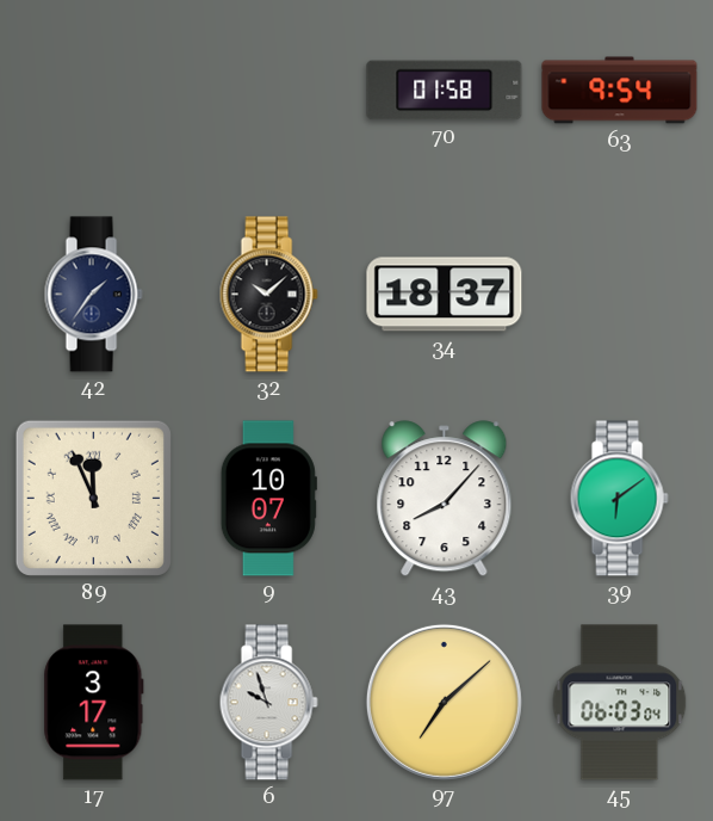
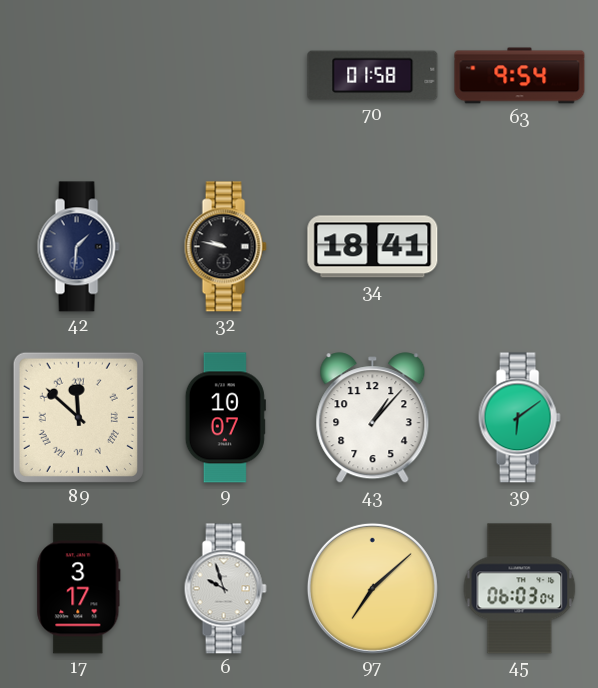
42: 1:36 -> 1:31 (78, 247)
32: 10:08 -> 9:47 (225, 247)
34: 18:37 -> 18:41 (373, 247)
89: 11:56 -> 11:52 (78, 417)
43: 8:07 -> 1:07 (373, 418)
